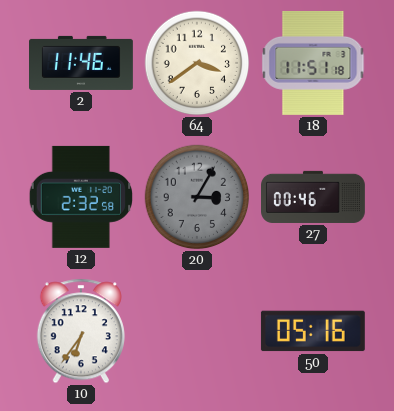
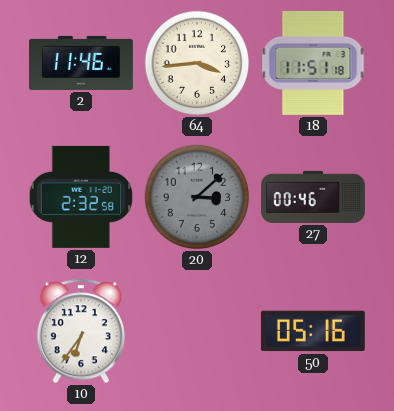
64: 3:39 -> 3:44 (197, 63)
20: 3:05 -> 3:08 (197, 197)
